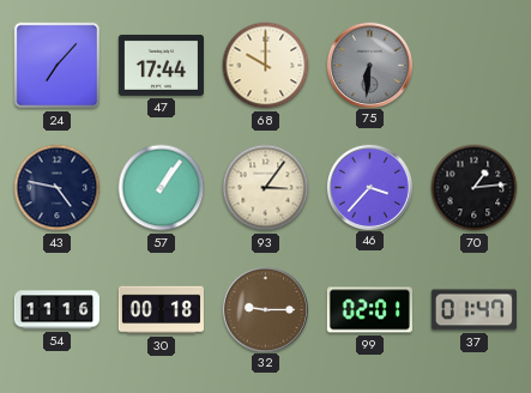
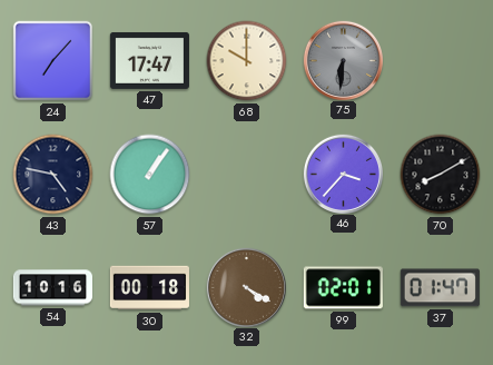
47: 17:44 -> 17:47 (149, 60)
93: 3:06 -> none (266, 188)
70: 1:14 -> 8:10 (441, 175)
54: 11:16 -> 10:16 (52, 288)
32: 9:15 -> 4:20 (246, 287)
